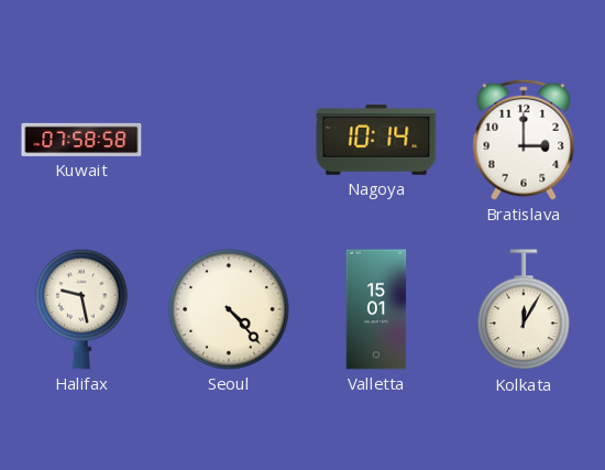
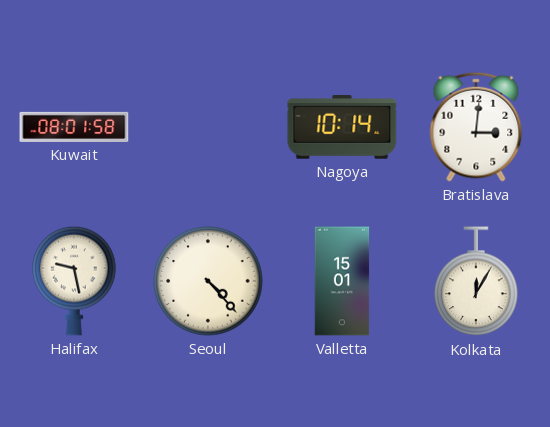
Kuwait: 07:58 -> 08:01 (74, 127)
Bratislava: 3:00 -> 3:01 (476, 127)
